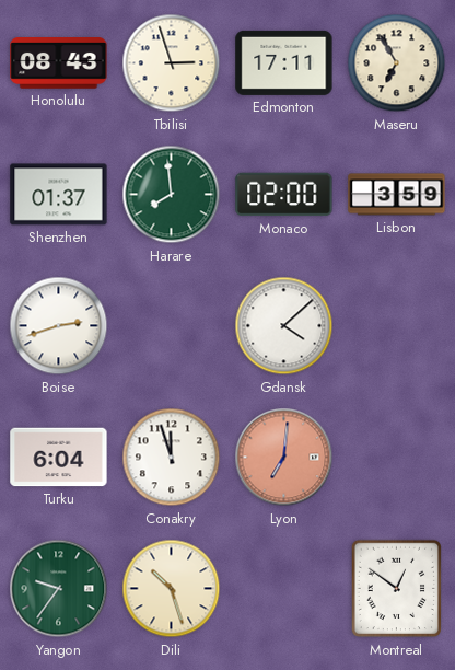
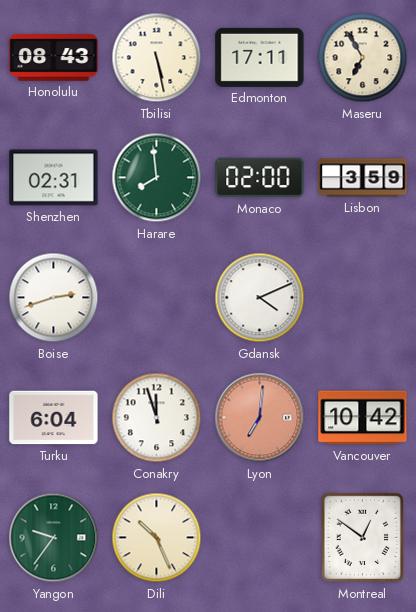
Tbilisi: 2:57 -> 5:28 (157, 58)
Shenzhen: 01:37 -> 02:31 (54, 178)
Gdansk: 4:08 -> 4:11 (260, 298)
Vancouver: none -> 10:42 (363, 418)
Dili: 10:27 -> 10:26 (157, 538)
